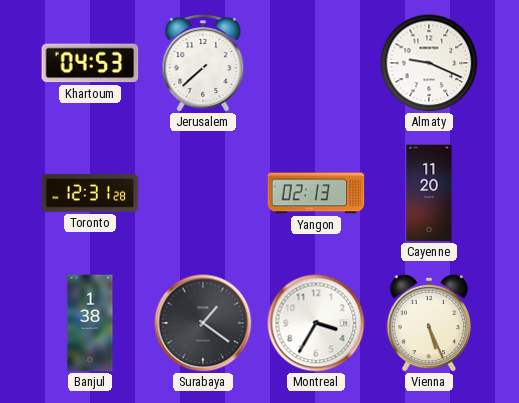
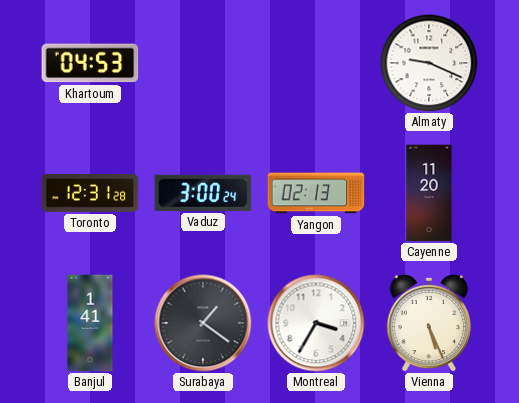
Jerusalem: 7:38 -> none (203, 64)
Vaduz: none -> 3:00 (203, 193)
Banjul: 1:38 -> 1:41 (90, 323)
